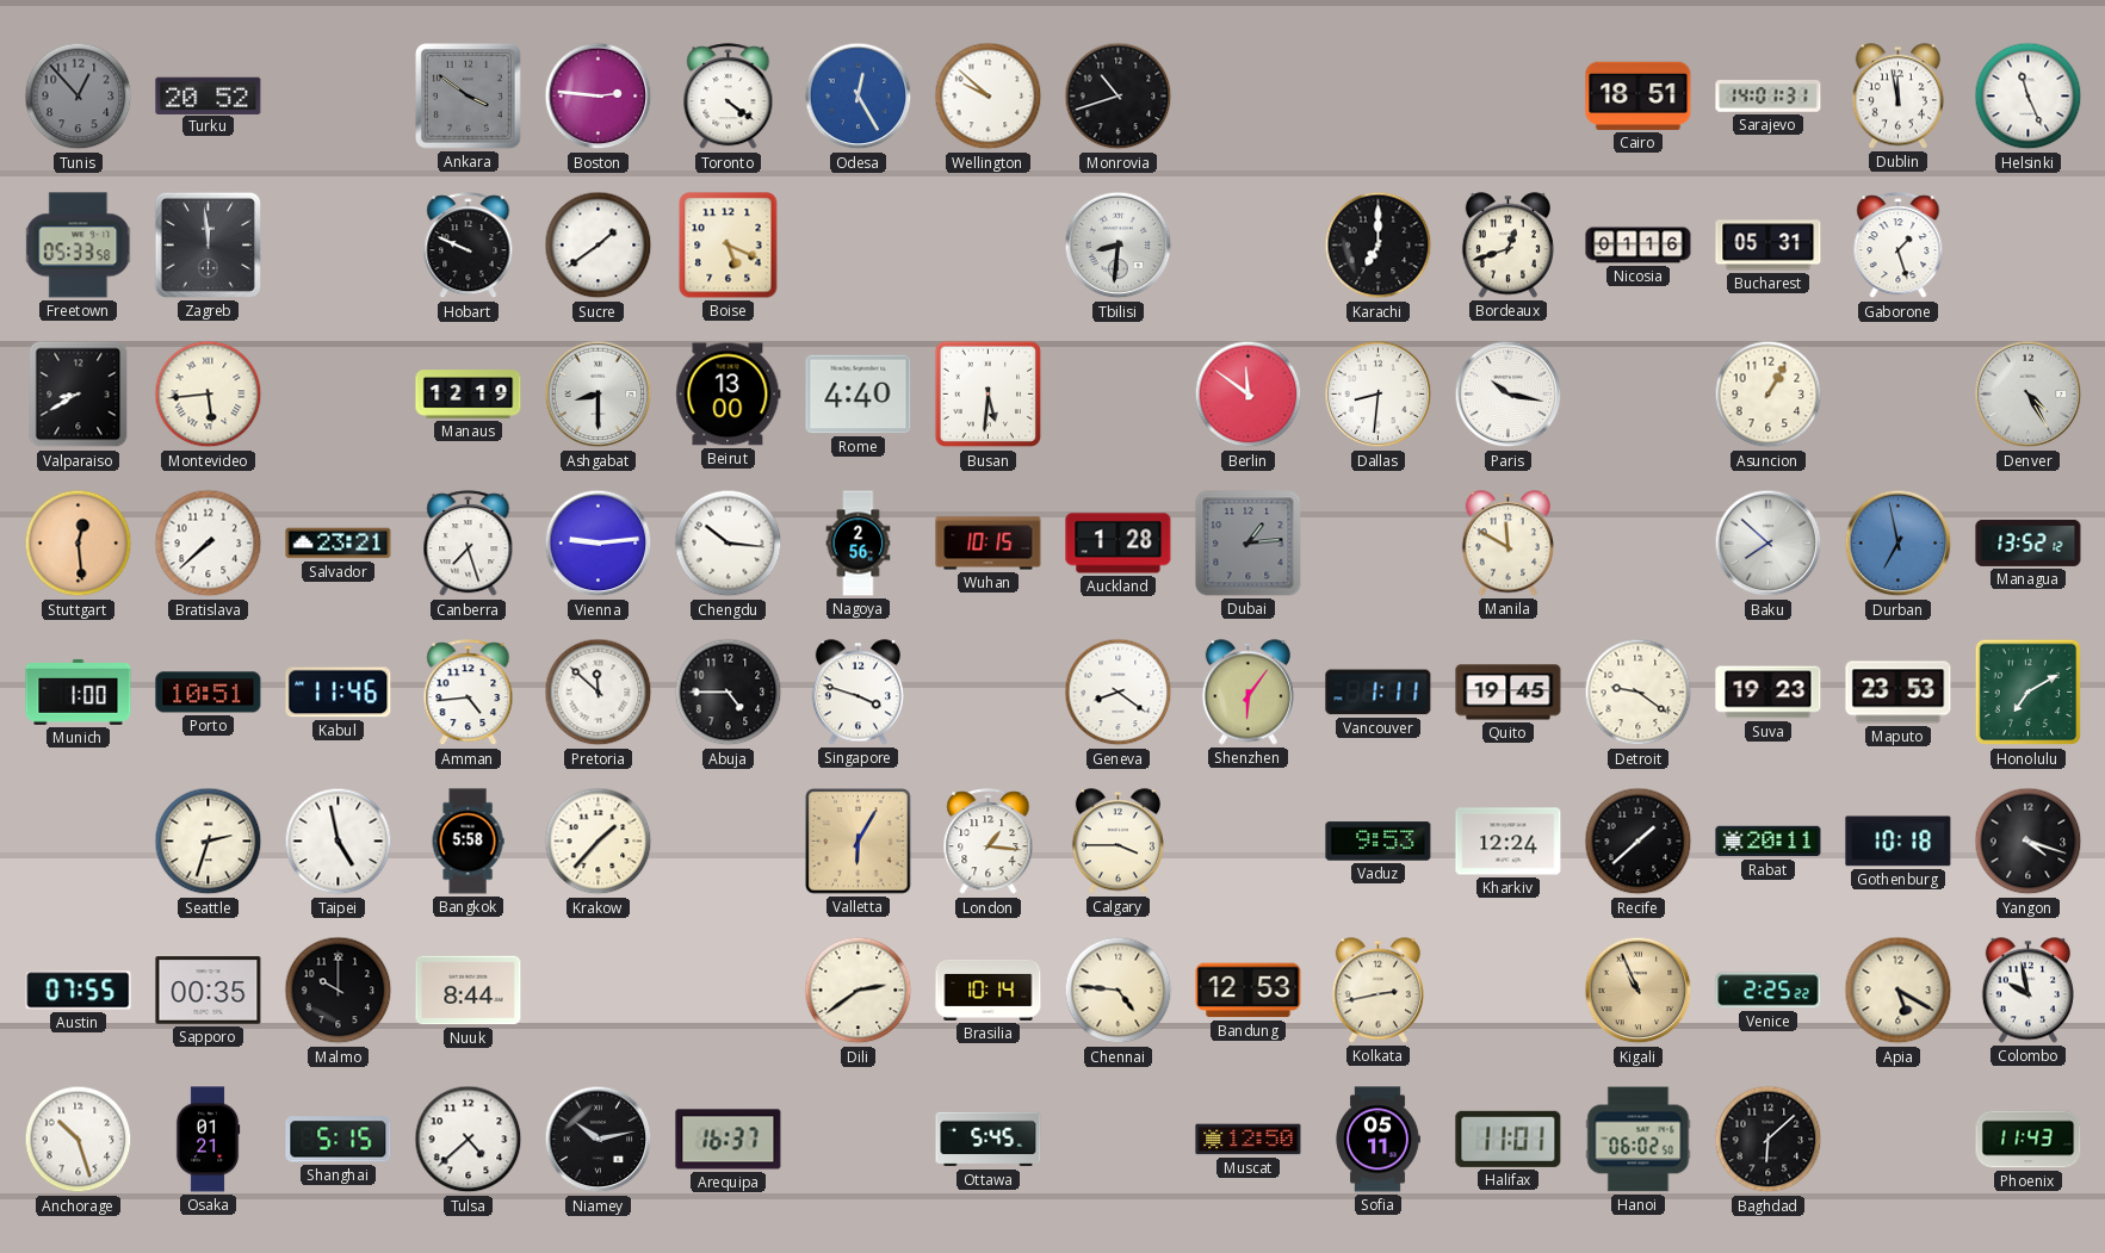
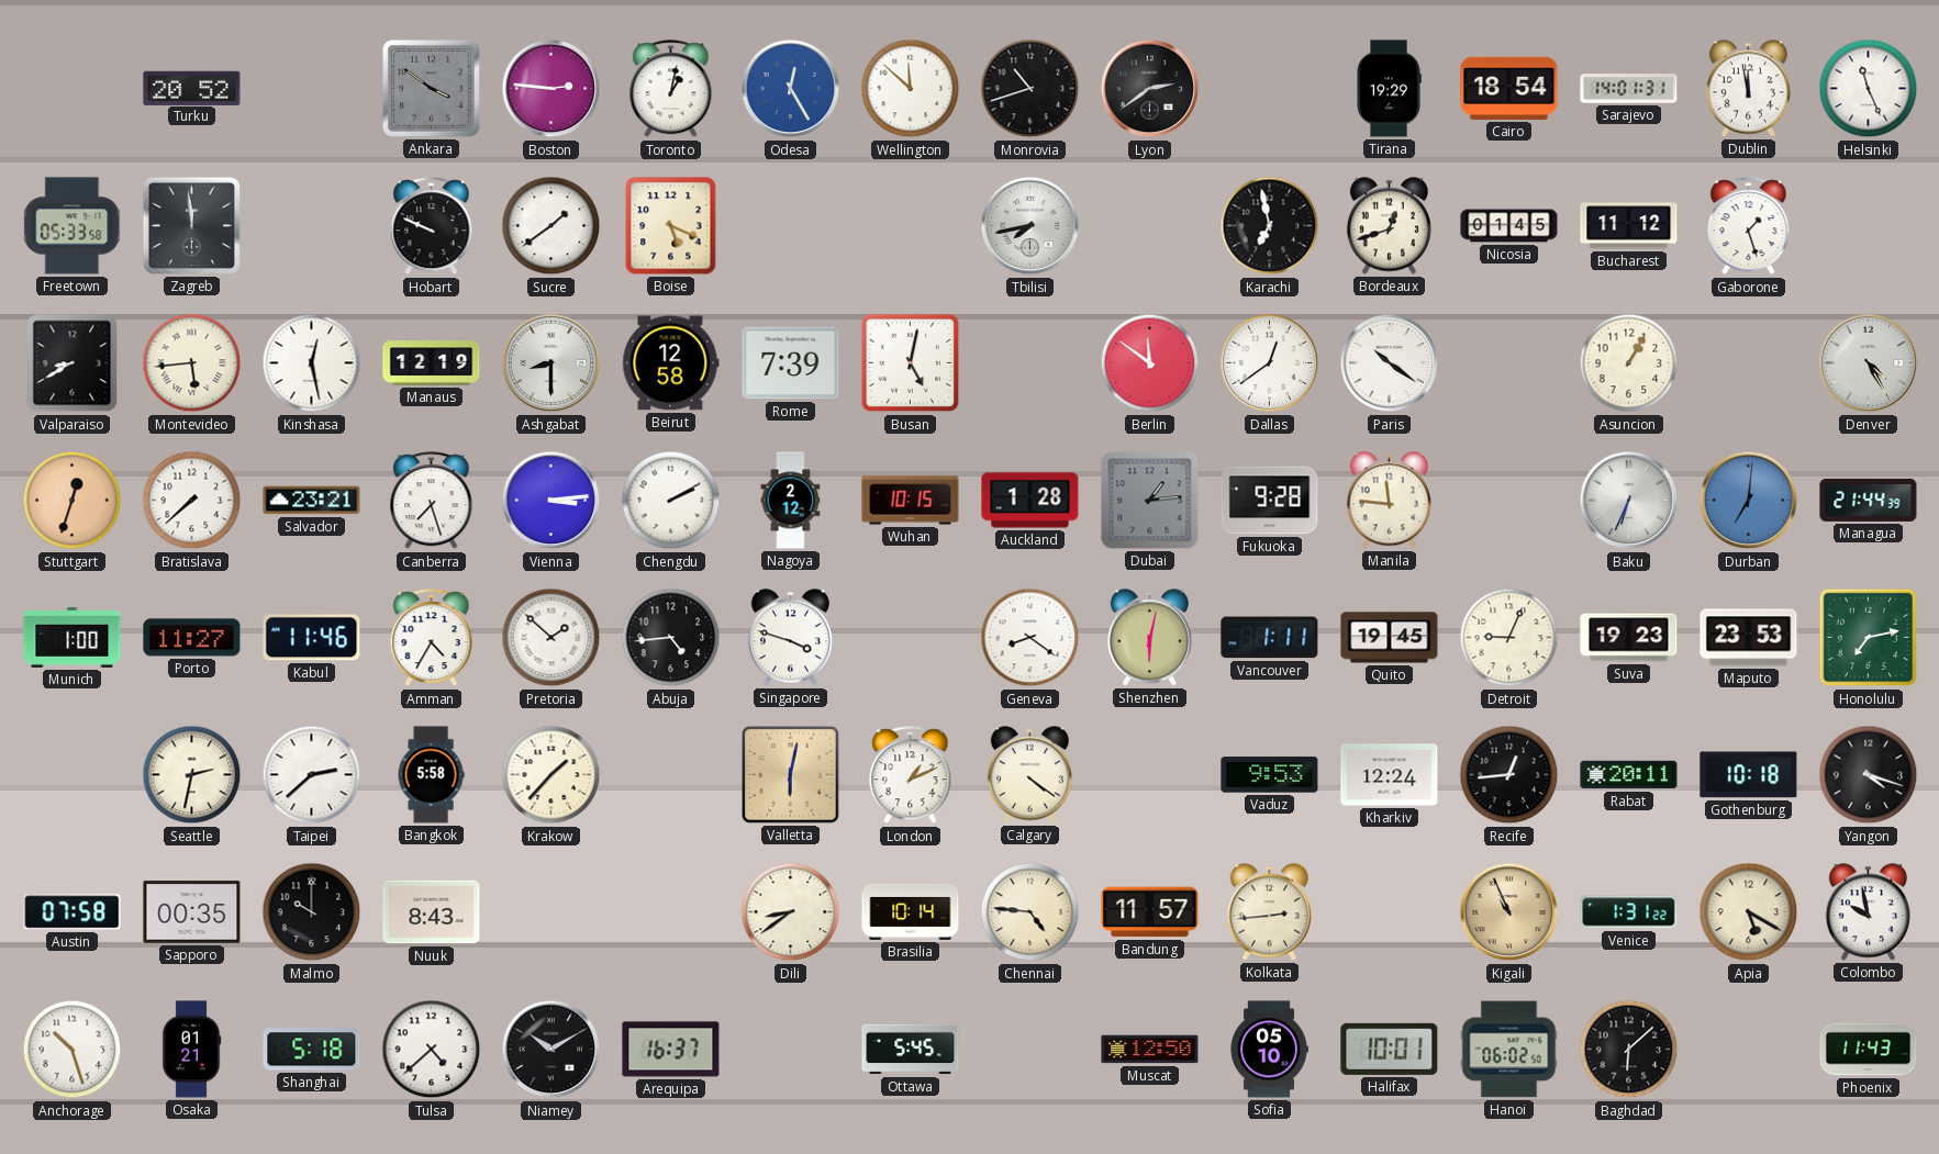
Tunis: 12:53 -> none (79, 97)
Toronto: 4:21 -> 1:02 (671, 89)
Wellington: 9:52 -> 11:52 (911, 89)
Lyon: none -> 2:39 (1150, 89)
Tirana: none -> 19:29 (1389, 89)
Cairo: 18:51 -> 18:54 (1509, 88)
Tbilisi: 8:31 -> 7:43 (1030, 226)
Karachi: 7:00 -> 6:58 (1270, 226)
Nicosia: 01:16 -> 01:45 (1509, 226)
Bucharest: 05:31 -> 11:12 (1629, 226)
Kinshasa: none -> 12:28 (312, 363)
Beirut: 13:00 -> 12:58 (671, 363)
Rome: 4:40 -> 7:39 (791, 363)
Busan: 5:31 -> 5:02 (911, 363)
Dallas: 8:31 -> 12:39 (1270, 363)
Paris: 10:17 -> 10:21 (1390, 363)
Stuttgart: 12:29 -> 12:33 (73, 501)
Vienna: 9:14 -> 3:14 (551, 501)
Chengdu: 10:16 -> 2:10 (671, 501)
Nagoya: 2:56 -> 2:12 (791, 501)
Fukuoka: none -> 9:28 (1270, 501)
Manila: 11:50 -> 11:46 (1389, 501)
Baku: 7:52 -> 6:34 (1629, 501)
Durban: 6:58 -> 7:01 (1749, 501)
Managua: 13:52 -> 21:44 (1869, 500)
Porto: 10:51 -> 11:27 (192, 638)
Amman: 4:44 -> 4:35 (432, 638)
Pretoria: 11:52 -> 1:52 (551, 638)
Abuja: 4:45 -> 4:44 (671, 638)
Shenzhen: 6:06 -> 6:02 (1149, 638)
Detroit: 9:21 -> 9:04 (1509, 638)
Honolulu: 7:10 -> 7:13 (1869, 638)
Seattle: 2:33 -> 2:32 (192, 775)
Taipei: 4:58 -> 2:38 (312, 775)
Valletta: 6:05 -> 6:02 (791, 775)
London: 1:16 -> 1:11 (911, 775)
Calgary: 3:45 -> 4:21 (1029, 775)
Recife: 1:38 -> 12:44 (1509, 775)
Austin: 07:55 -> 07:58 (73, 912)
Nuuk: 8:44 -> 8:43 (432, 912)
Dili: 2:39 -> 8:39 (791, 912)
Bandung: 12:53 -> 11:57 (1150, 912)
Kolkata: 2:43 -> 2:44 (1269, 912)
Venice: 2:25 -> 1:31 (1629, 912)
Shanghai: 5:15 -> 5:18 (312, 1050)
Niamey: 10:13 -> 10:10 (551, 1050)
Sofia: 05:11 -> 05:10 (1269, 1050)
Halifax: 11:01 -> 10:01 (1390, 1049)
